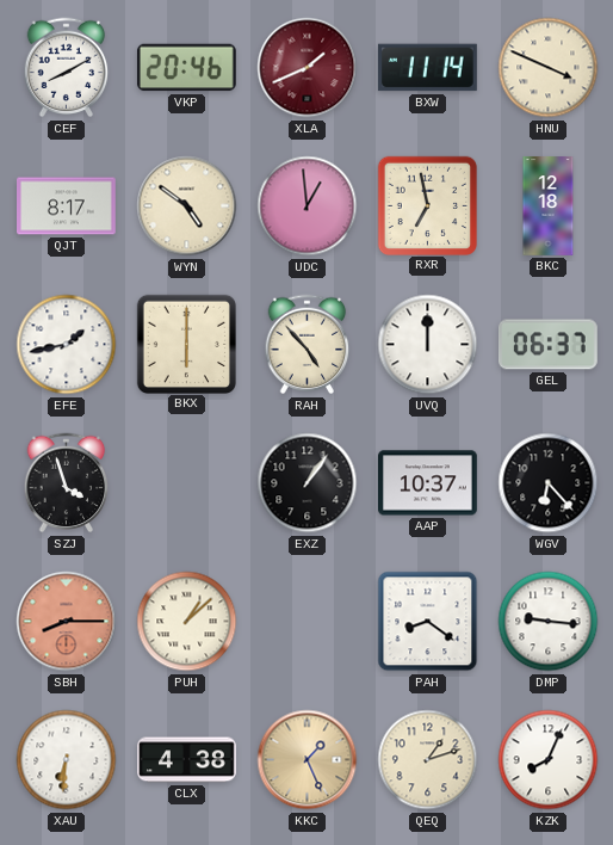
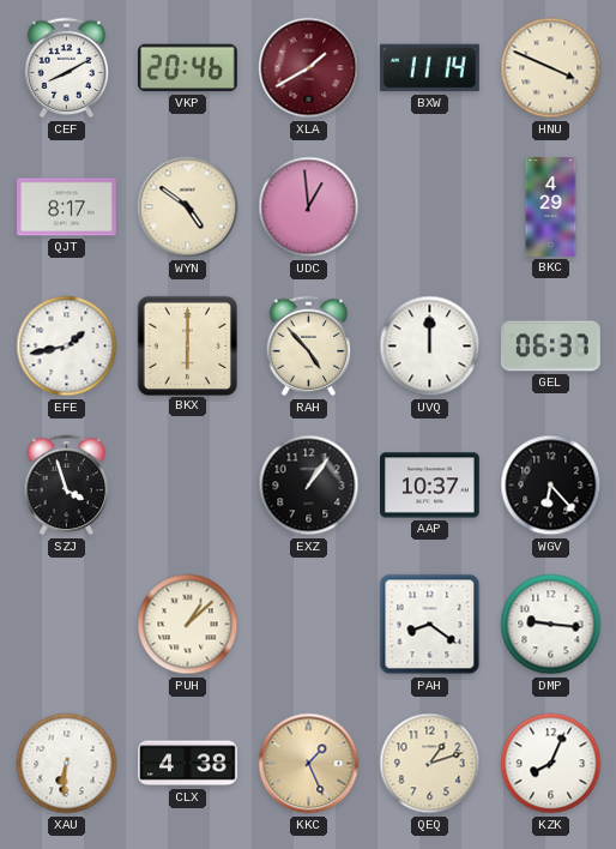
XLA: 1:41 -> 1:40 (309, 68)
RXR: 6:58 -> none (427, 205)
BKC: 12:18 -> 4:29 (551, 207)
SBH: 8:15 -> none (67, 622)
